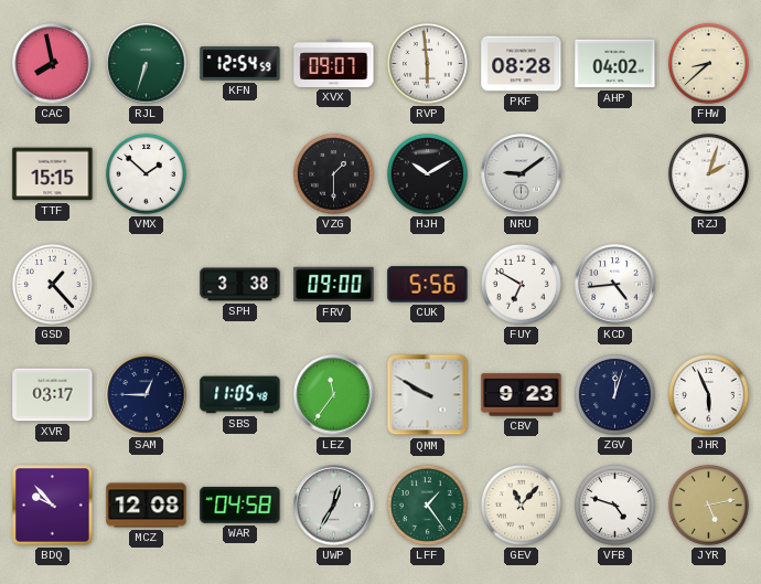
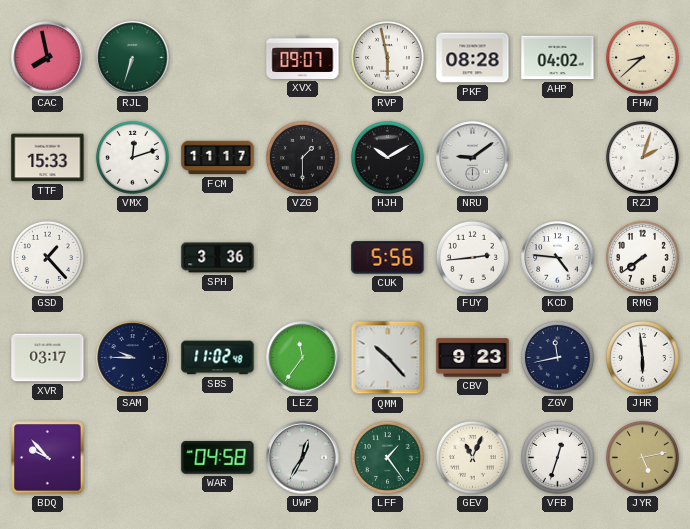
KFN: 12:54 -> none (240, 64)
RVP: 5:59 -> 5:58 (387, 57)
TTF: 15:15 -> 15:33 (48, 158)
VMX: 1:52 -> 12:12 (132, 157)
FCM: none -> 11:17 (218, 158)
SPH: 3:38 -> 3:36 (218, 258)
FRV: 09:00 -> none (334, 285)
FUY: 6:50 -> 2:44 (472, 257)
KCD: 4:44 -> 4:46 (558, 258)
RMG: none -> 7:39 (642, 257)
SAM: 12:45 -> 9:45 (133, 358)
SBS: 11:05 -> 11:02 (218, 358)
QMM: 9:50 -> 10:23 (388, 358)
ZGV: 12:03 -> 11:43 (557, 357)
JHR: 5:56 -> 5:59 (642, 357)
MCZ: 12:08 -> none (147, 506)
GEV: 11:07 -> 11:04 (472, 457)
VFB: 4:48 -> 12:33 (557, 457)
